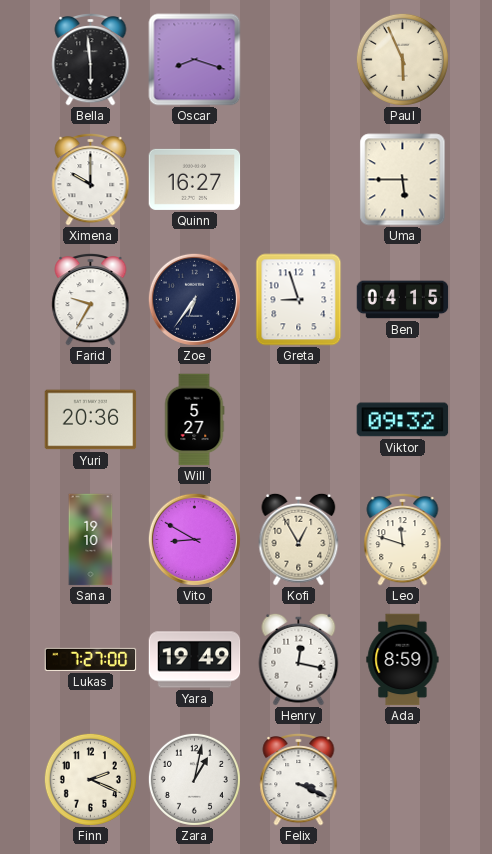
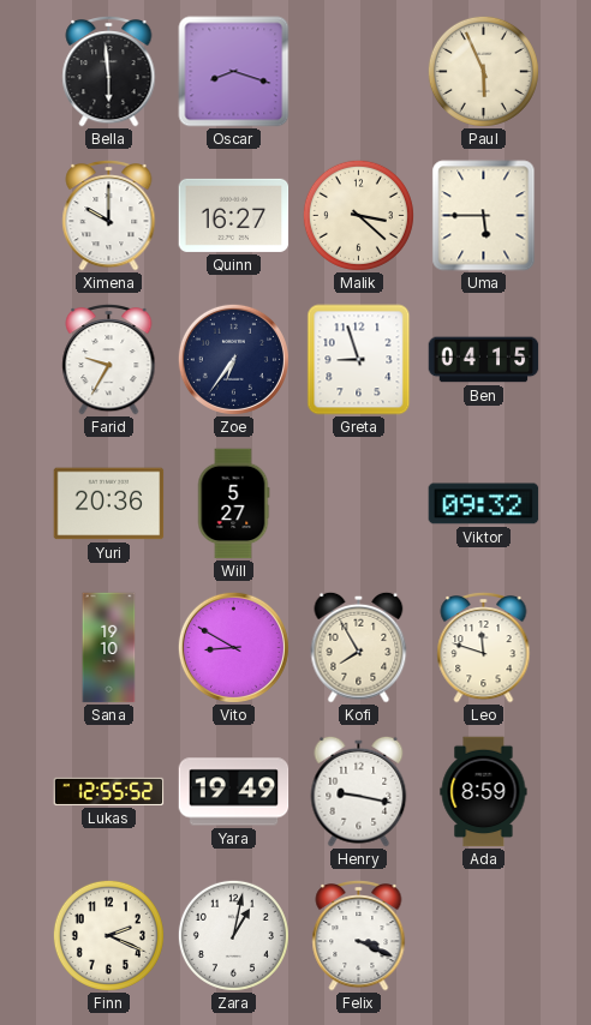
Malik: none -> 3:22 (358, 215)
Kofi: 12:55 -> 7:55 (359, 647)
Lukas: 7:27 -> 12:55 (109, 791)
Henry: 12:17 -> 9:17 (359, 791)
